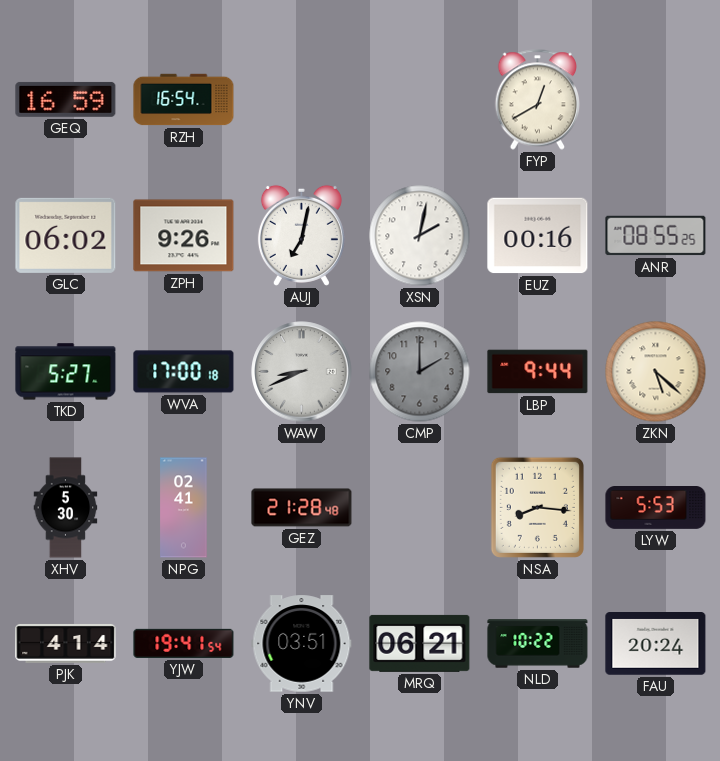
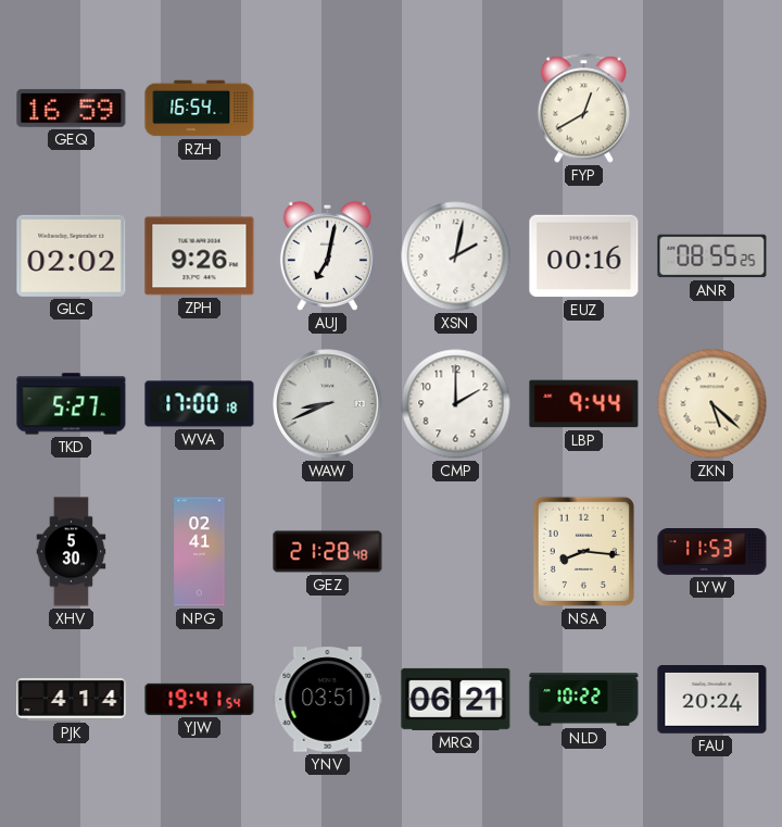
GLC: 06:02 -> 02:02 (72, 255)
CMP dial: grey -> white (456, 404)
LYW: 5:53 -> 11:53 (712, 552)
